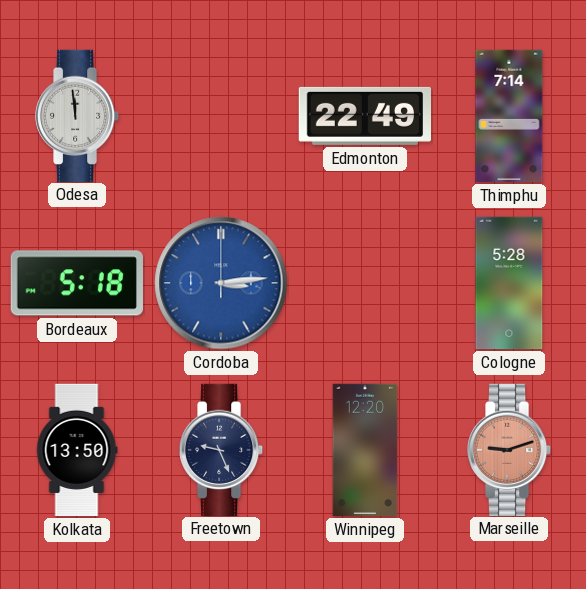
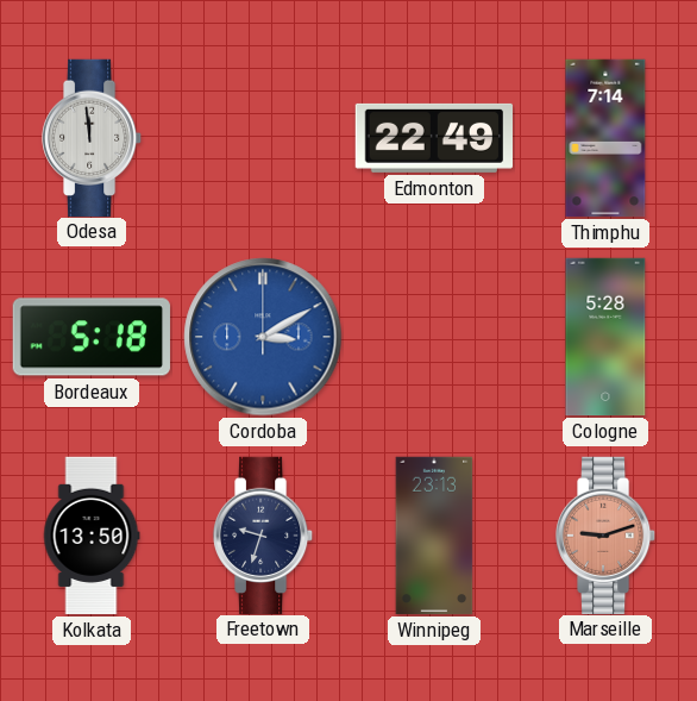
Cordoba: 3:14 -> 3:10 (263, 337)
Freetown: 9:26 -> 9:33 (263, 534)
Winnipeg: 12:20 -> 23:13 (434, 536)
